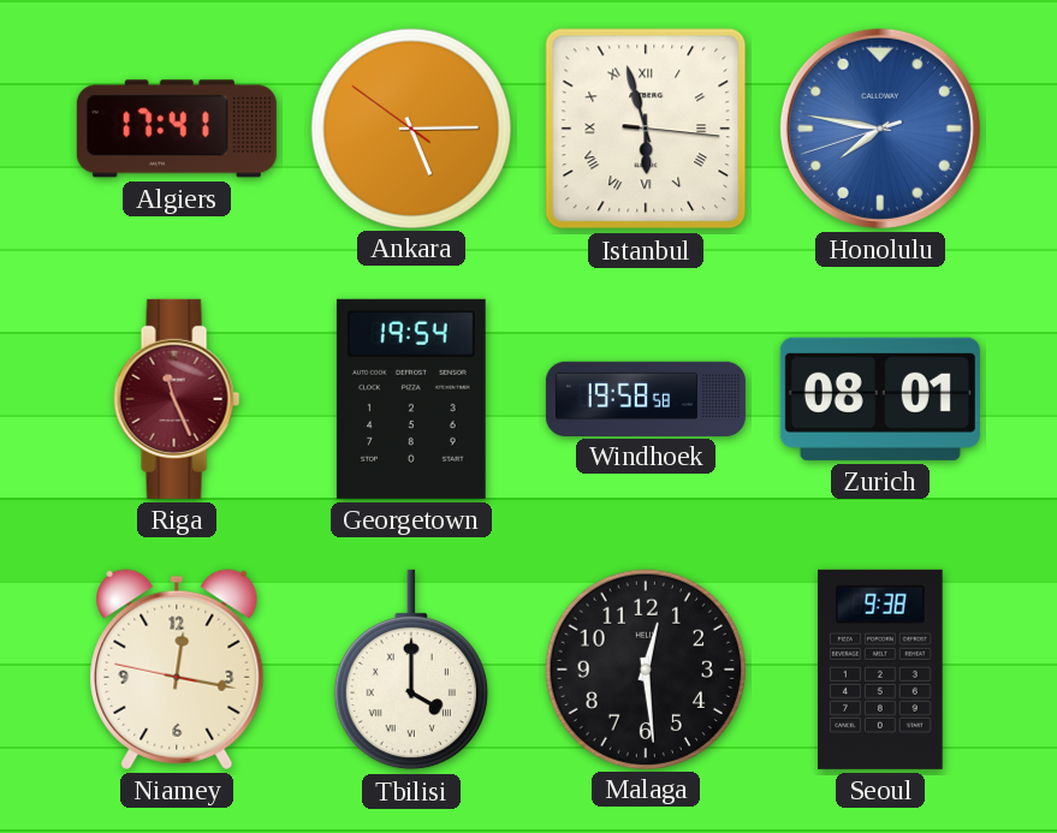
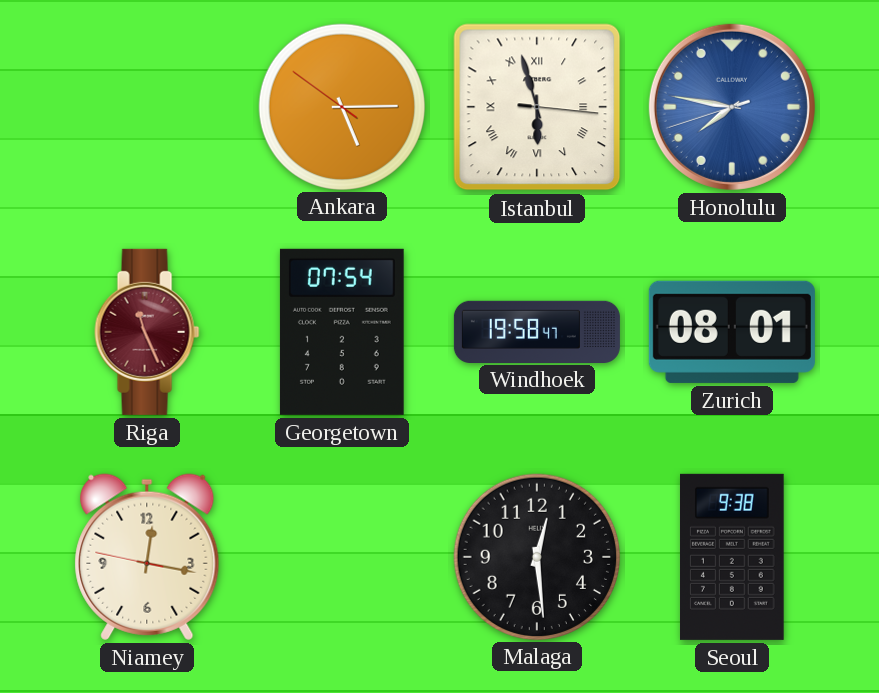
Algiers: 17:41 -> none (177, 129)
Georgetown: 19:54 -> 07:54 (342, 332)
Windhoek: 19:58:58 -> 19:58:47 (537, 331)
Tbilisi: 4:00 -> none (411, 670)
